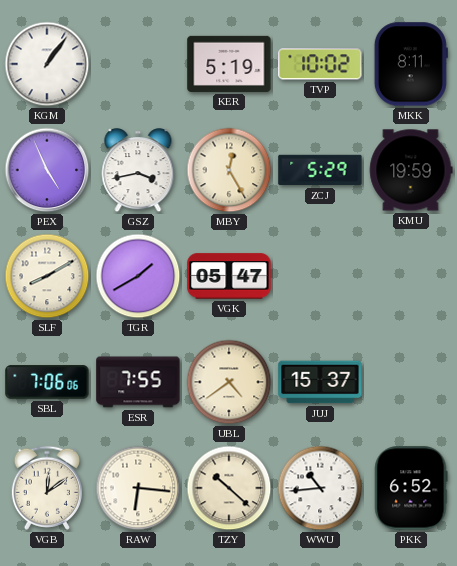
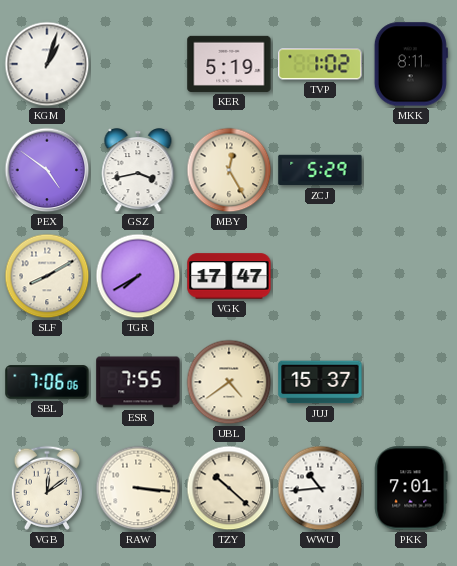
KGM: 1:06 -> 1:03 (47, 64)
TVP: 10:02 -> 1:02 (320, 64)
PEX: 4:56 -> 4:51 (47, 170)
KMU: 19:59 -> none (411, 170)
TGR: 1:40 -> 7:40 (138, 276)
VGK: 05:47 -> 17:47 (229, 276)
RAW: 6:16 -> 3:16 (138, 488)
PKK: 6:52 -> 7:01 (411, 488)
